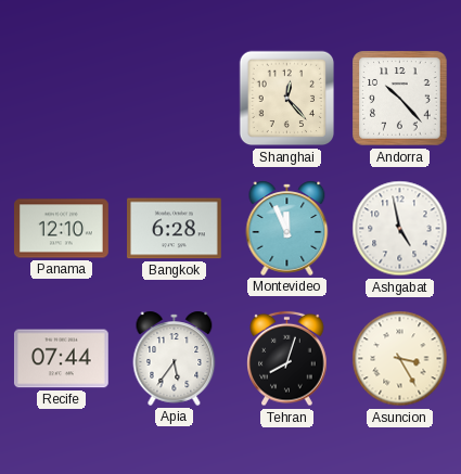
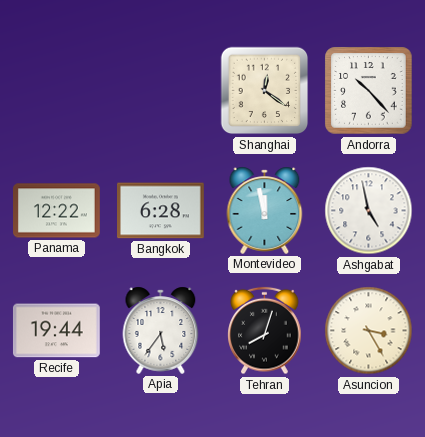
Shanghai: 12:23 -> 12:21 (265, 91)
Panama: 12:10 -> 12:22 (57, 211)
Montevideo: 11:56 -> 11:58 (265, 210)
Recife: 07:44 -> 19:44 (57, 331)
